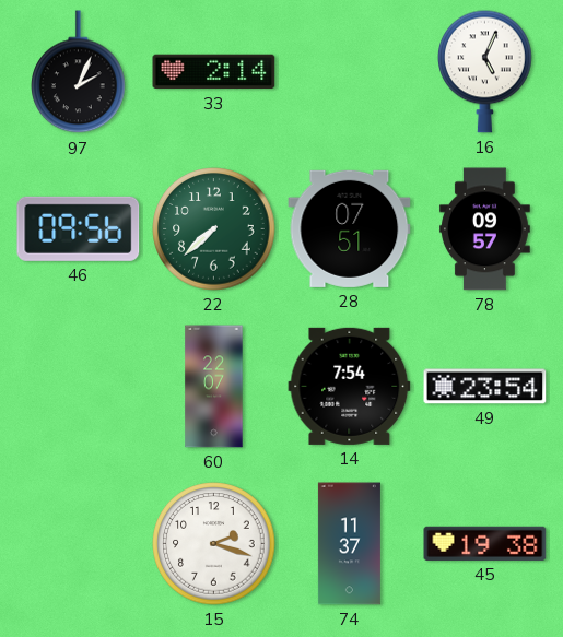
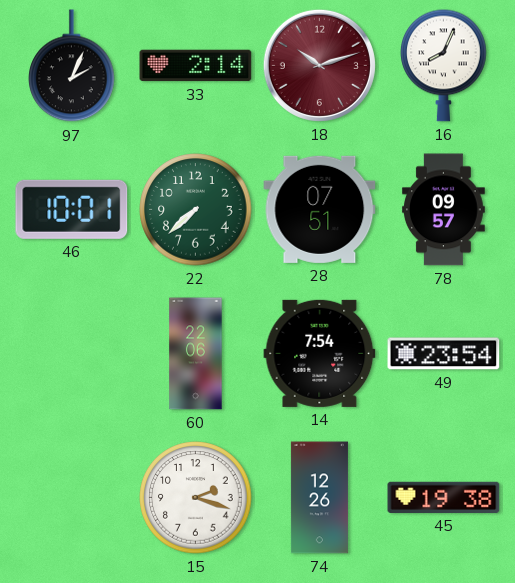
18: none -> 10:12 (319, 65)
16: 5:04 -> 8:04 (444, 65)
46: 09:56 -> 10:01 (72, 209)
60: 22:07 -> 22:06 (196, 354)
74: 11:37 -> 12:26 (319, 498)
